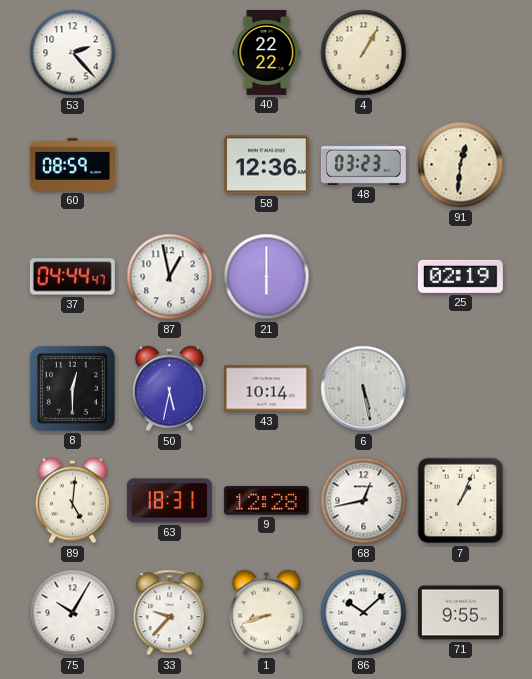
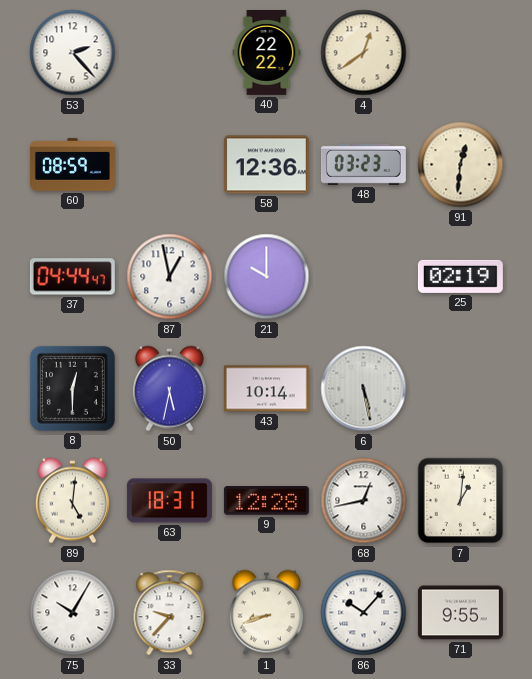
4: 1:05 -> 12:39 (364, 53)
21: 6:00 -> 10:00 (267, 277)
7: 1:04 -> 1:01 (461, 501)
86: 10:08 -> 10:07 (364, 613)
